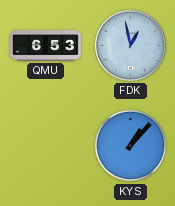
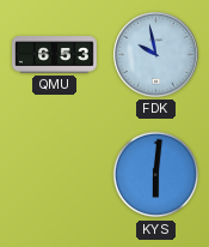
FDK: 12:58 -> 9:58 (156, 55)
KYS: 1:07 -> 6:01 (156, 175)
